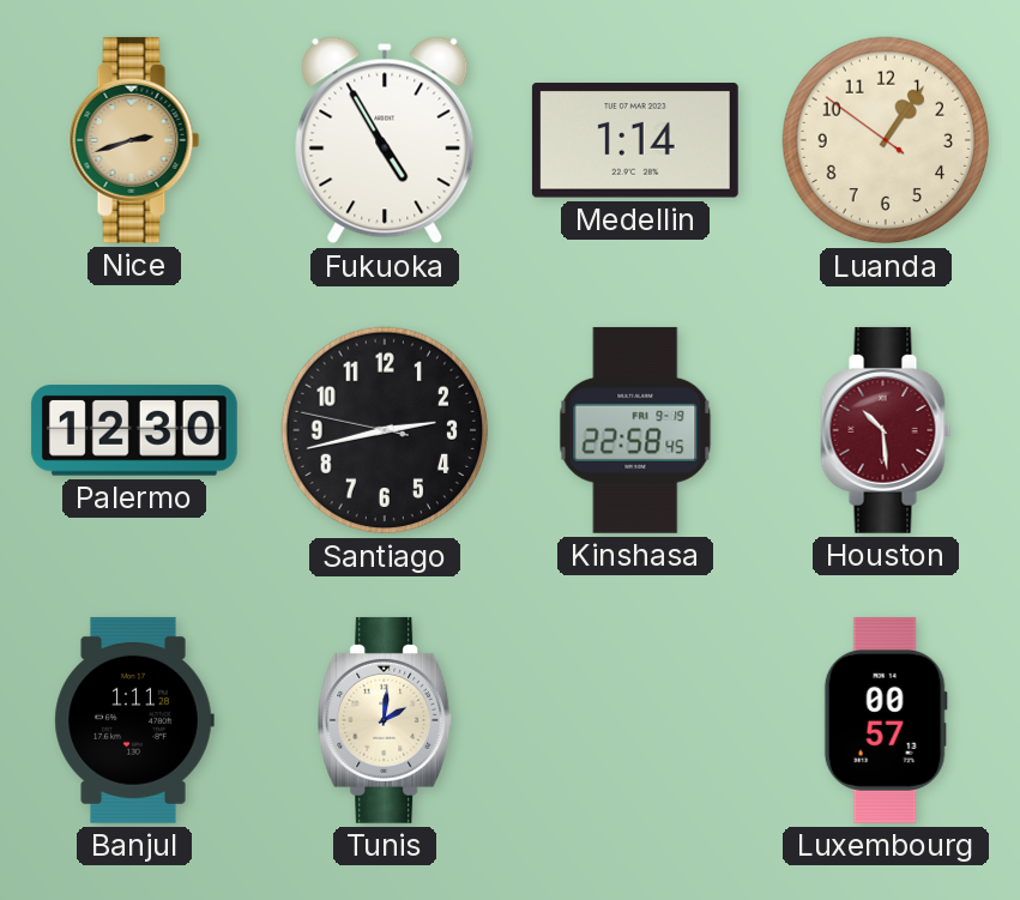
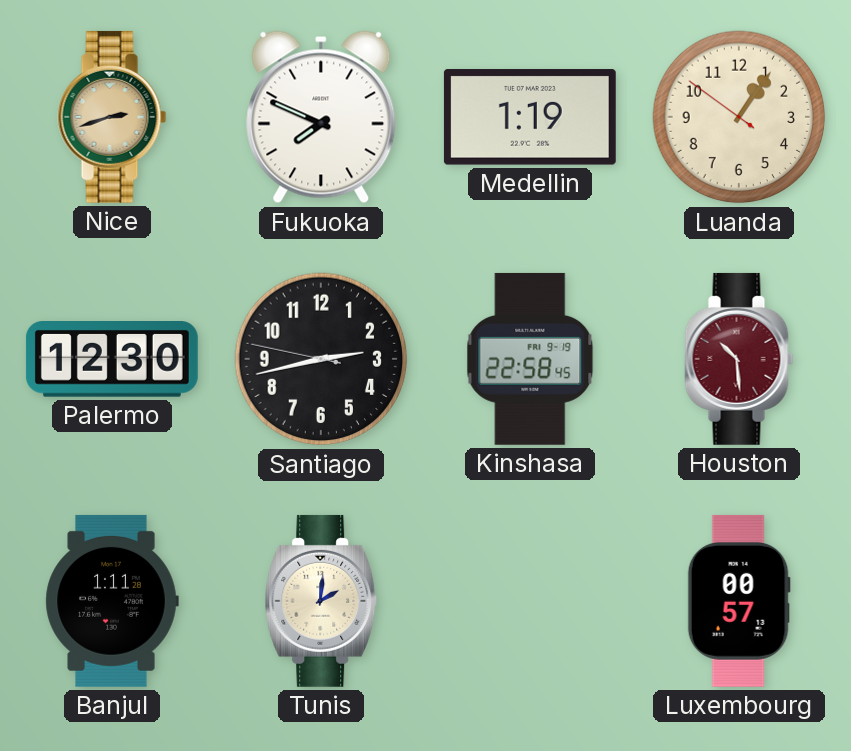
Fukuoka: 4:55 -> 7:49 (321, 117)
Medellin: 1:14 -> 1:19 (530, 117)
